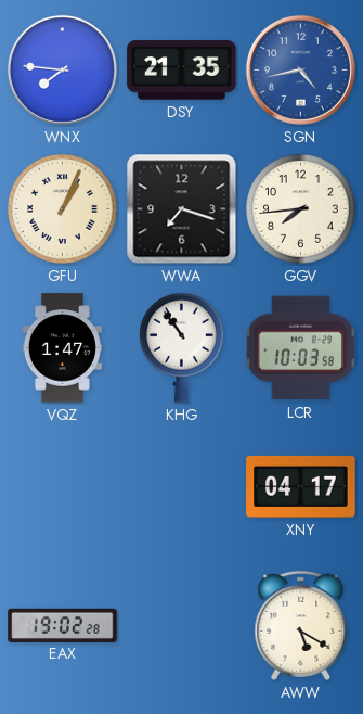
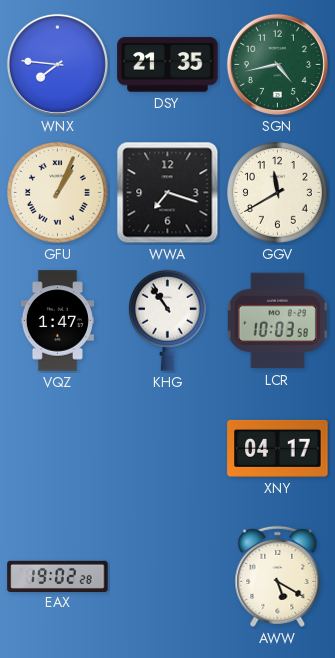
SGN dial: blue -> green (277, 64)
GGV: 7:44 -> 11:40 (278, 193)
